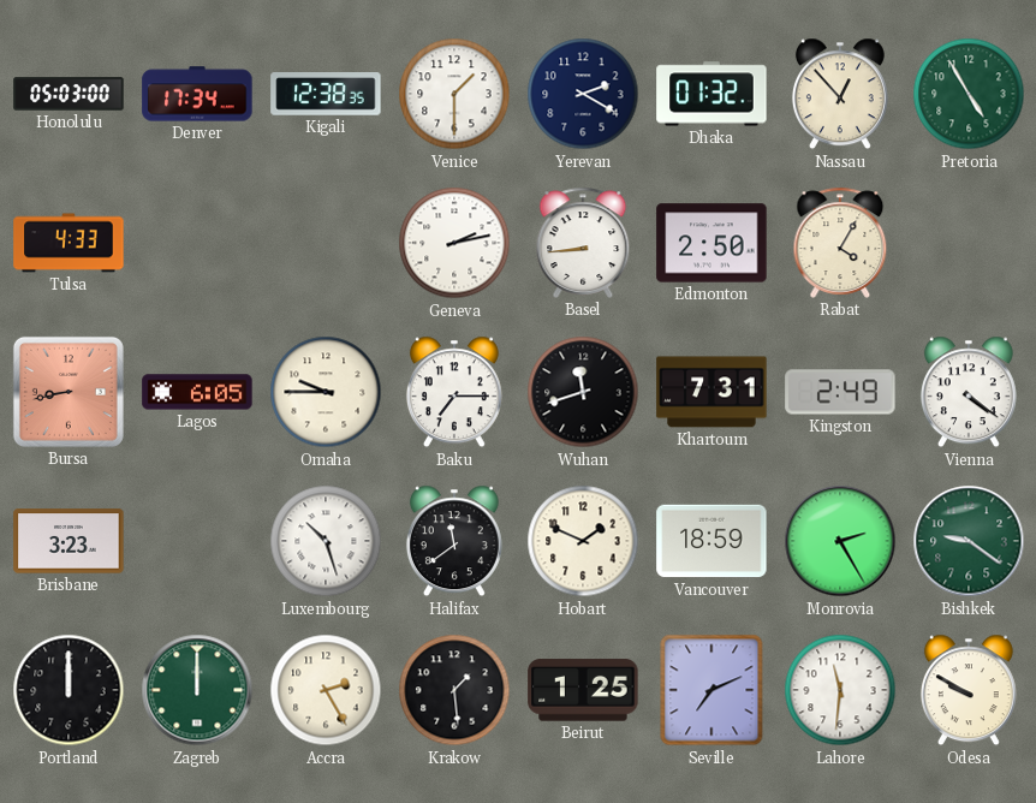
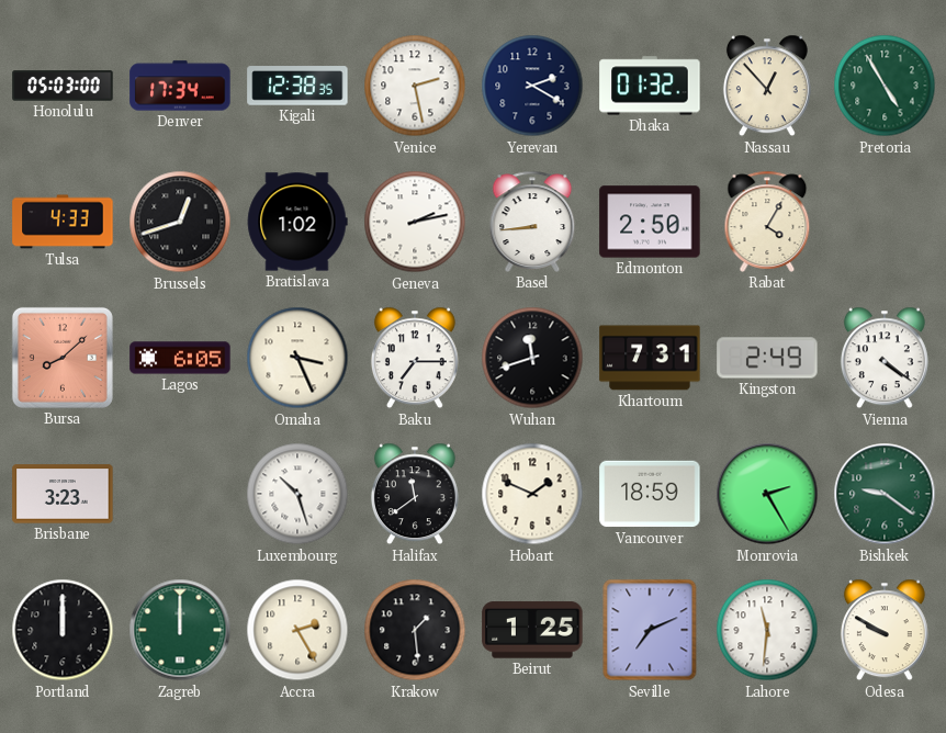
Venice: 1:30 -> 2:28 (415, 86)
Brussels: none -> 12:42 (180, 222)
Bratislava: none -> 1:02 (297, 222)
Bursa: 8:43 -> 8:08 (63, 358)
Omaha: 9:45 -> 3:26 (297, 358)
